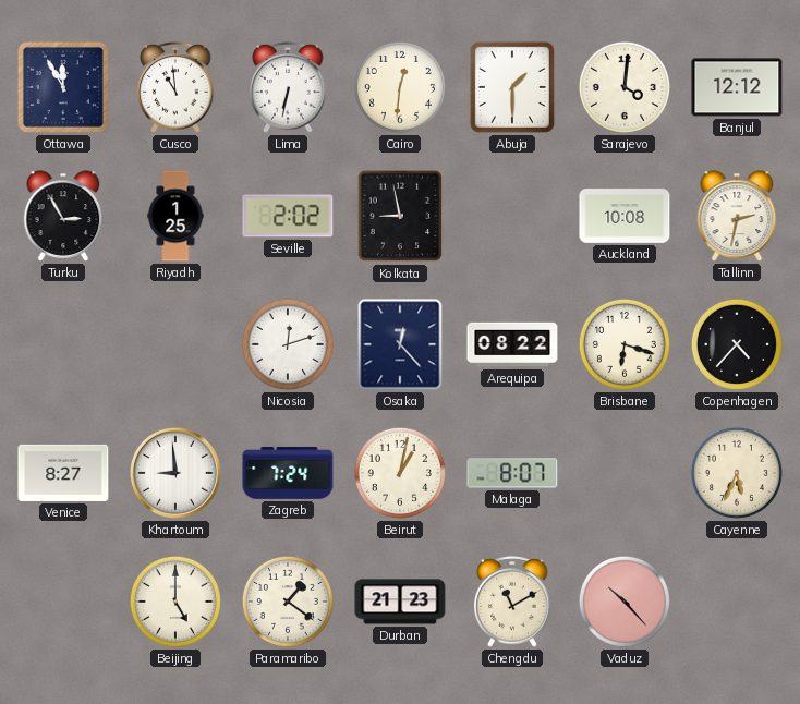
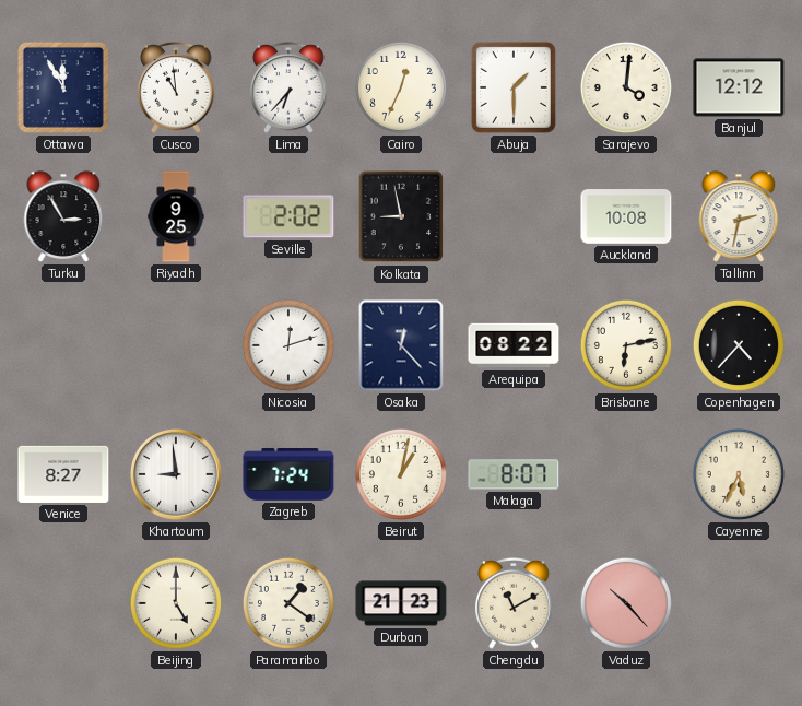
Lima: 6:32 -> 6:37 (288, 89)
Cairo: 12:31 -> 12:34 (401, 87)
Riyadh: 1:25 -> 9:25 (176, 216)
Brisbane: 6:18 -> 6:13 (626, 345)
